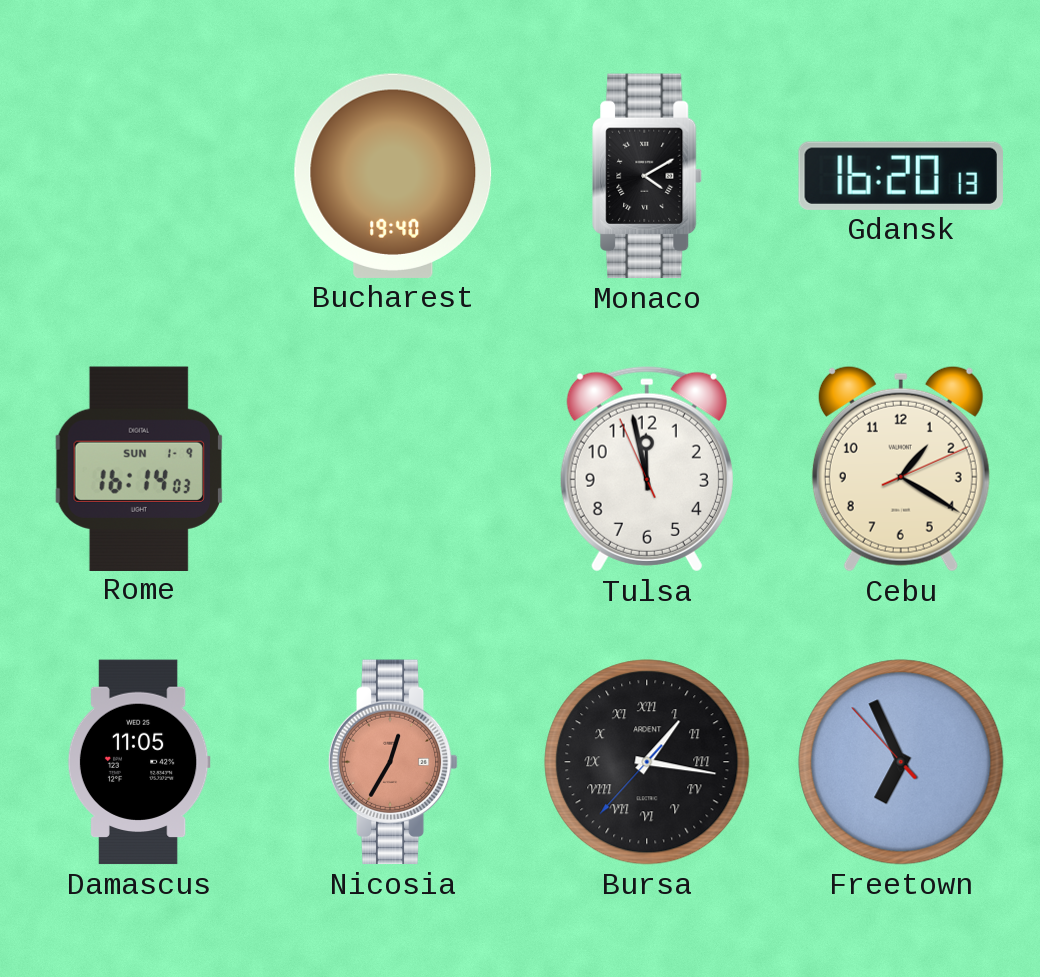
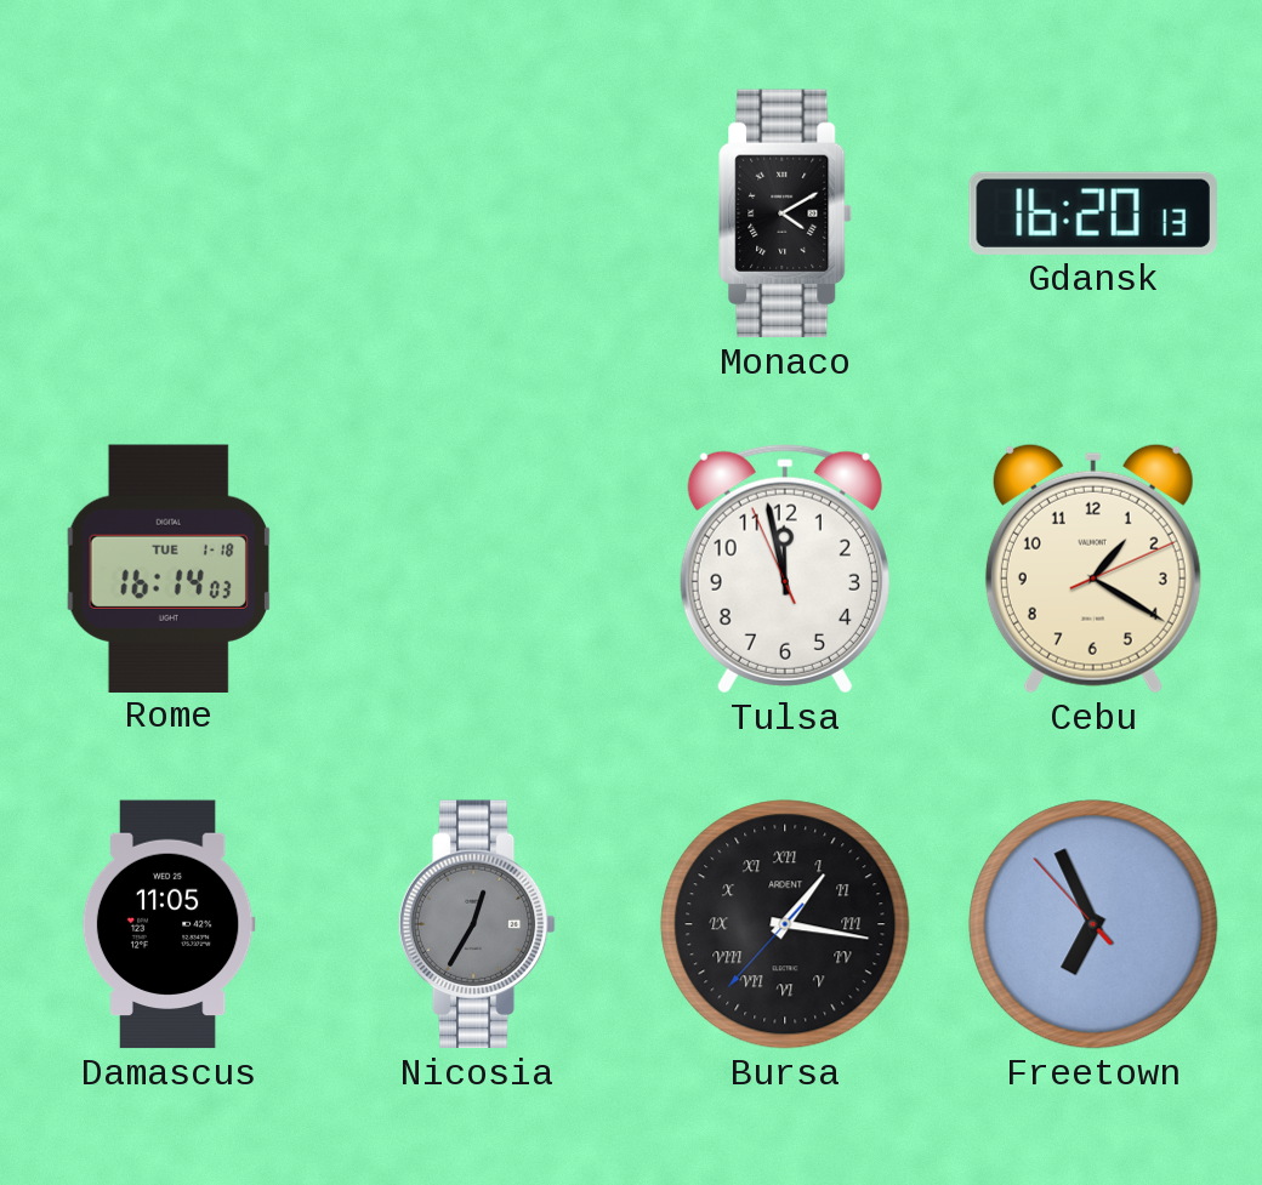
Bucharest: 19:40 -> none (393, 176)
Rome date: SUN 1-9 -> TUE 1-18 (169, 568)
Nicosia dial: salmon -> grey (477, 924)
